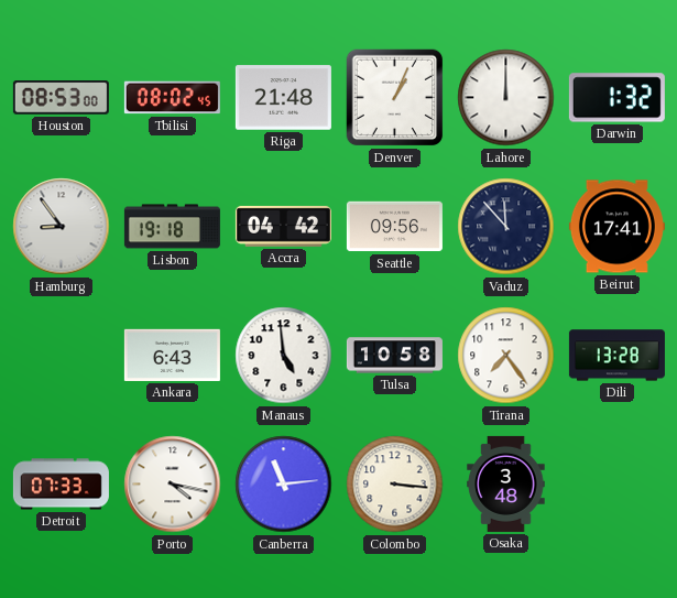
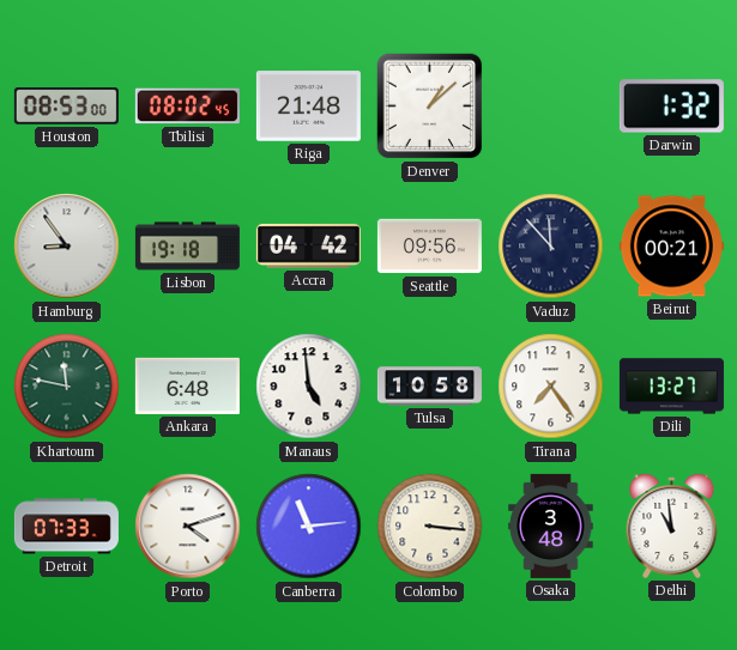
Denver: 1:04 -> 1:08 (430, 107)
Lahore: 12:00 -> none (506, 98)
Beirut: 17:41 -> 00:21 (671, 247)
Khartoum: none -> 11:47 (67, 387)
Ankara: 6:43 -> 6:48 (187, 385)
Dili: 13:28 -> 13:27 (671, 387)
Porto: 4:17 -> 4:12 (188, 527)
Delhi: none -> 10:59 (672, 526)
